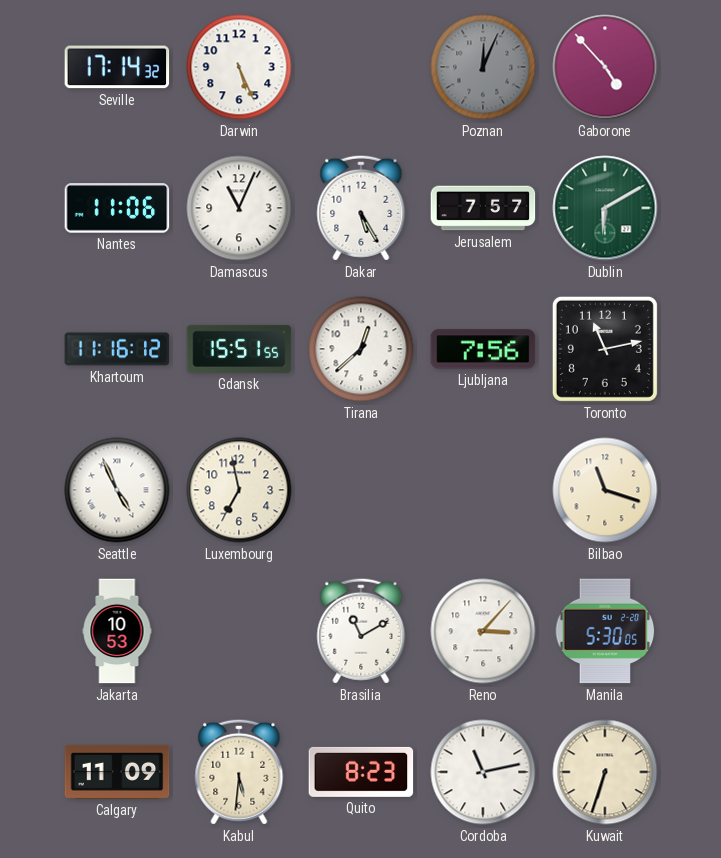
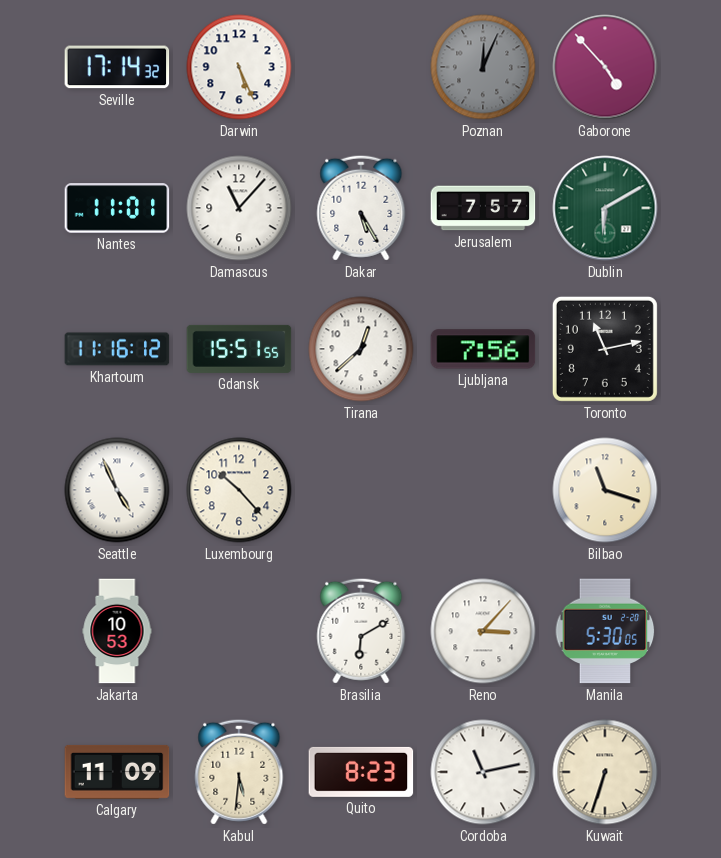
Nantes: 11:06 -> 11:01 (117, 208)
Damascus: 11:04 -> 11:07 (239, 208)
Luxembourg: 6:58 -> 10:23 (239, 490)
Brasilia: 11:10 -> 6:10 (361, 631)
